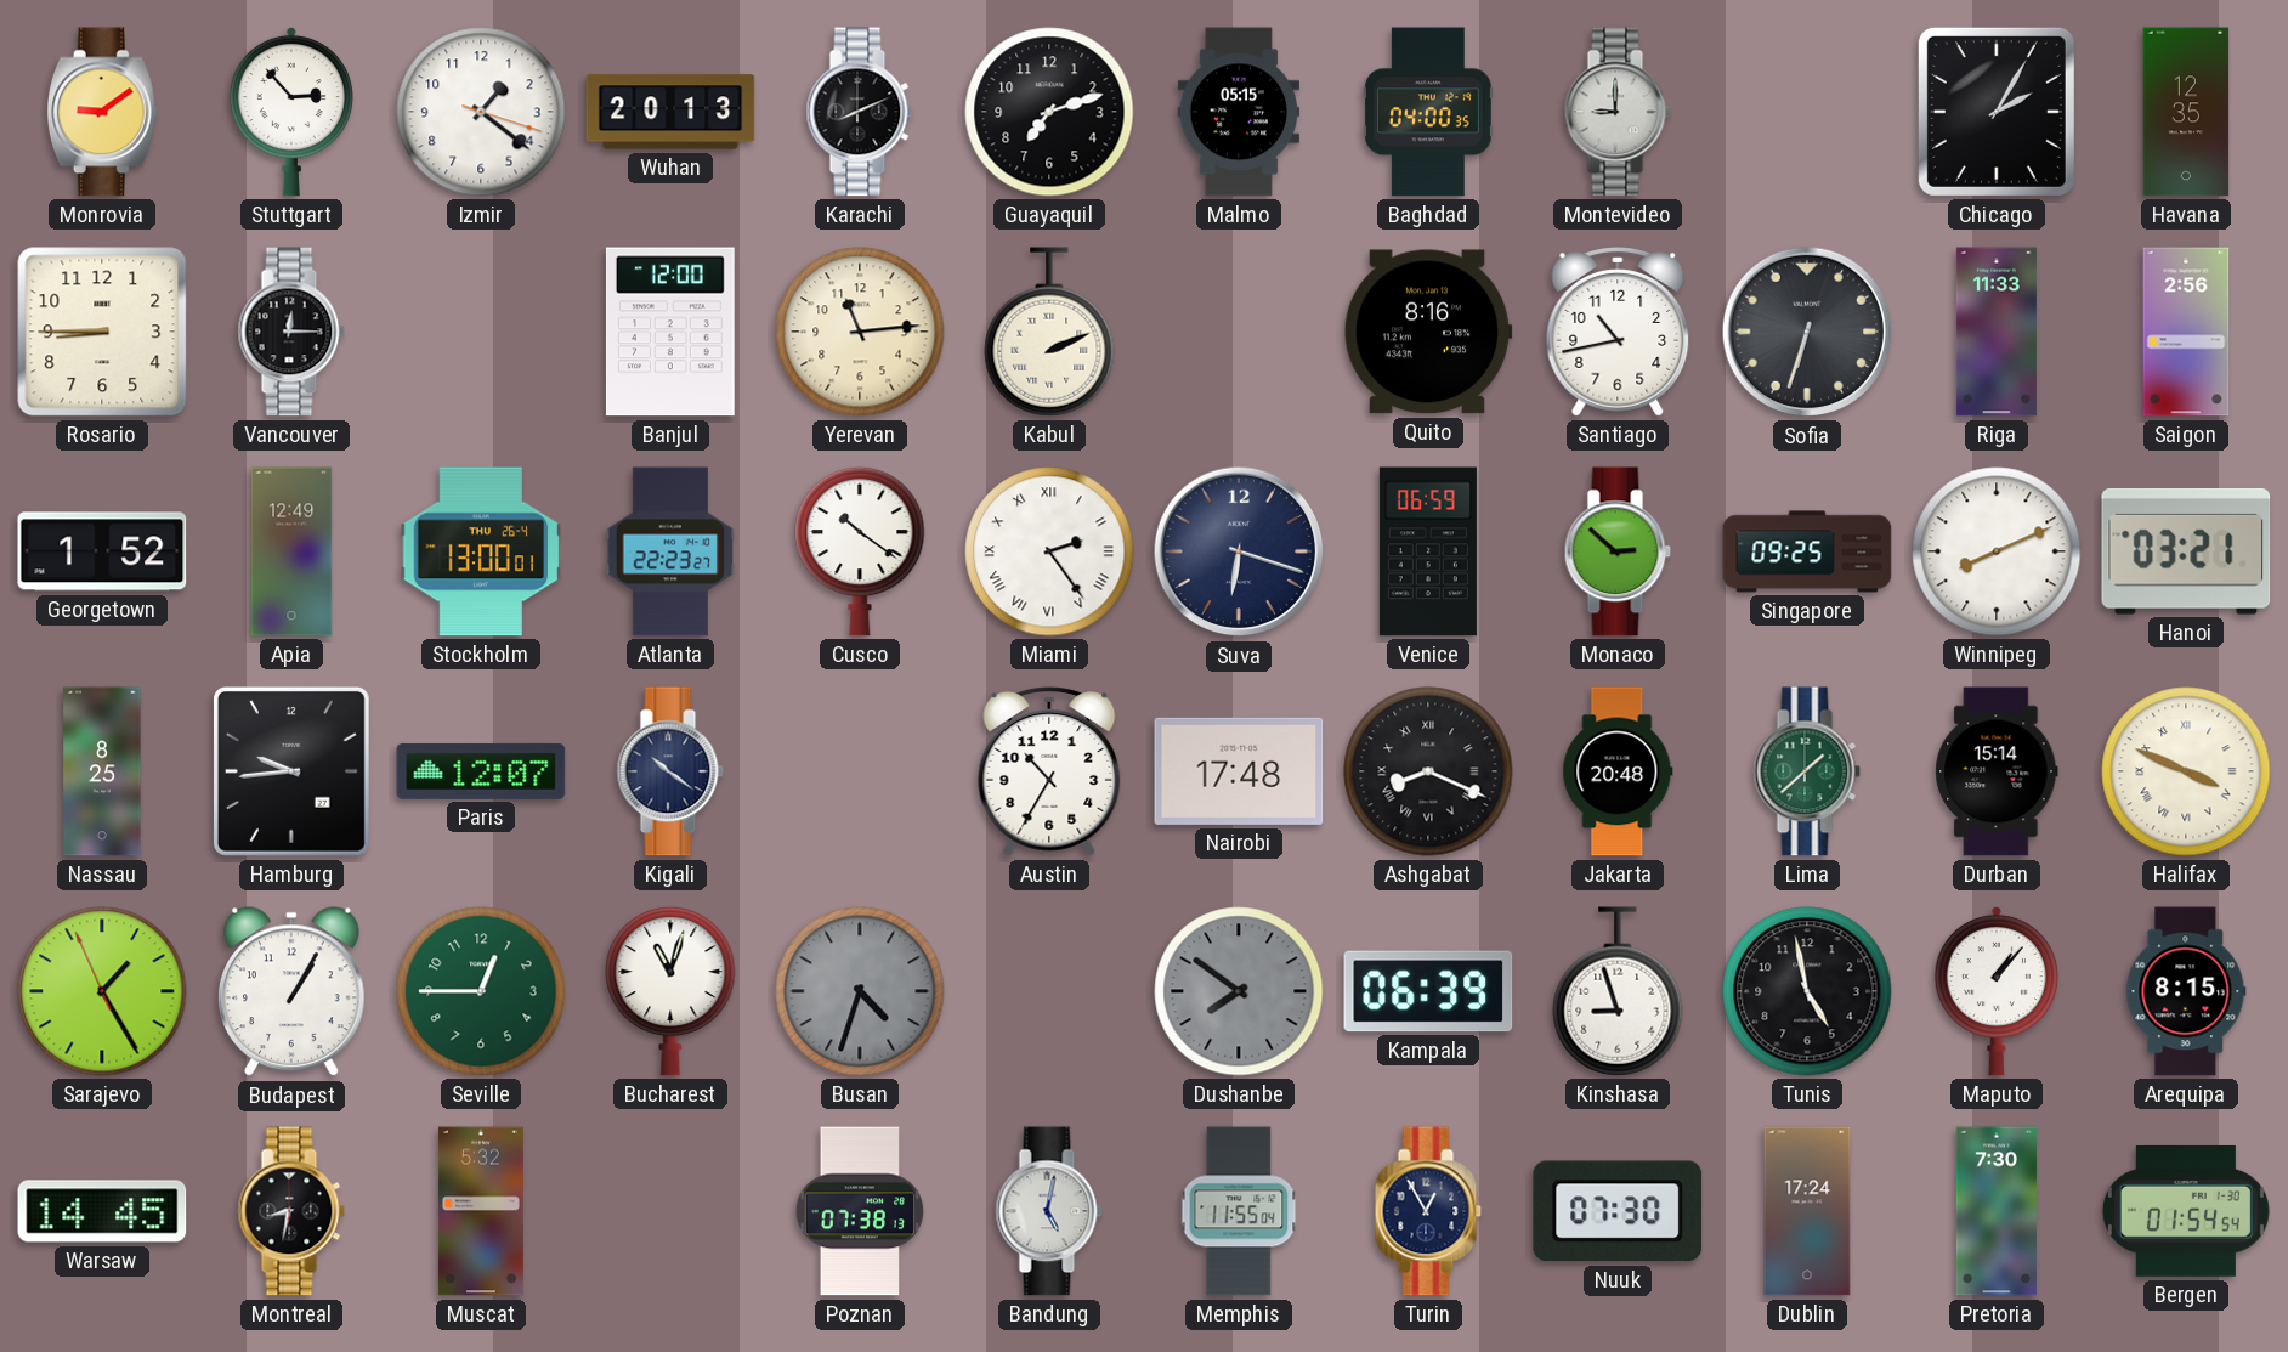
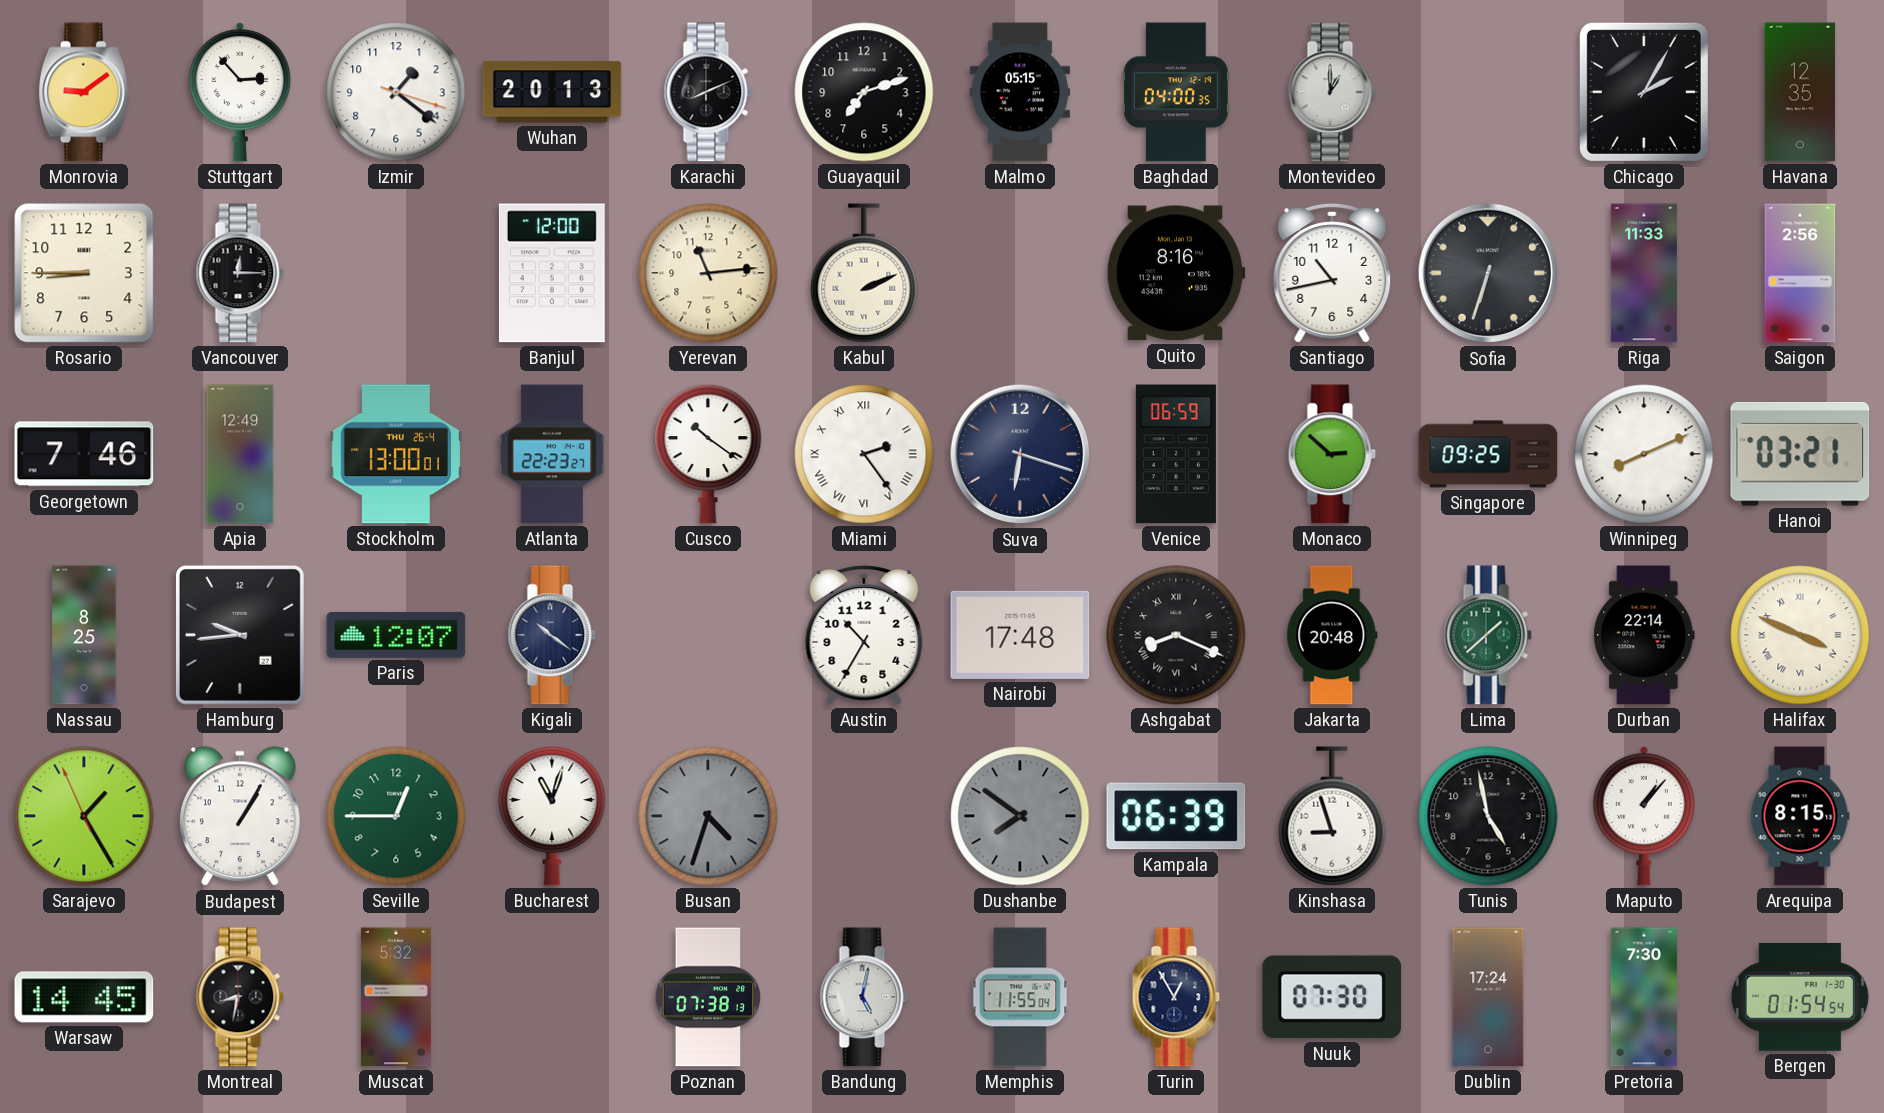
Montevideo: 9:00 -> 1:00 (1332, 92)
Georgetown: 1:52 -> 7:46 (84, 454)
Durban: 15:14 -> 22:14 (1644, 635)
